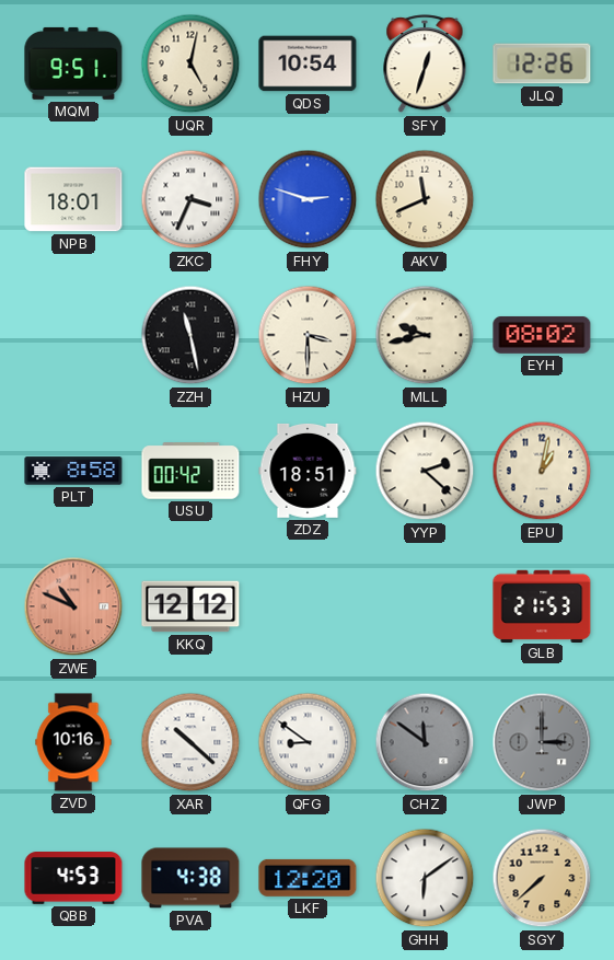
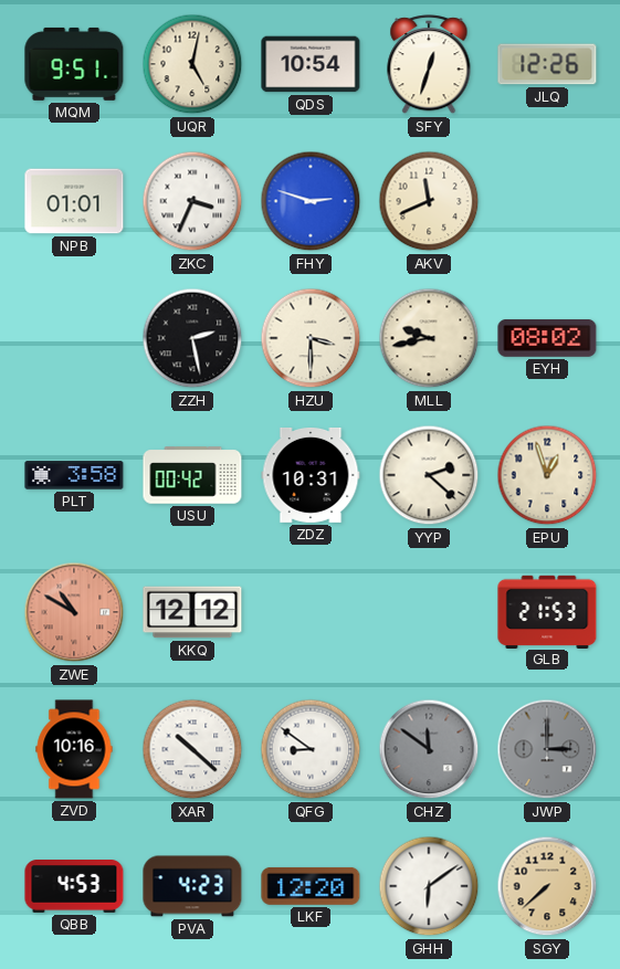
NPB: 18:01 -> 01:01 (74, 201)
ZZH: 11:28 -> 2:28 (192, 338)
PLT: 8:58 -> 3:58 (74, 475)
ZDZ: 18:51 -> 10:31 (311, 475)
EPU: 1:02 -> 12:57 (547, 475)
ZWE: 10:49 -> 10:50 (74, 612)
PVA: 4:38 -> 4:23 (192, 886)
